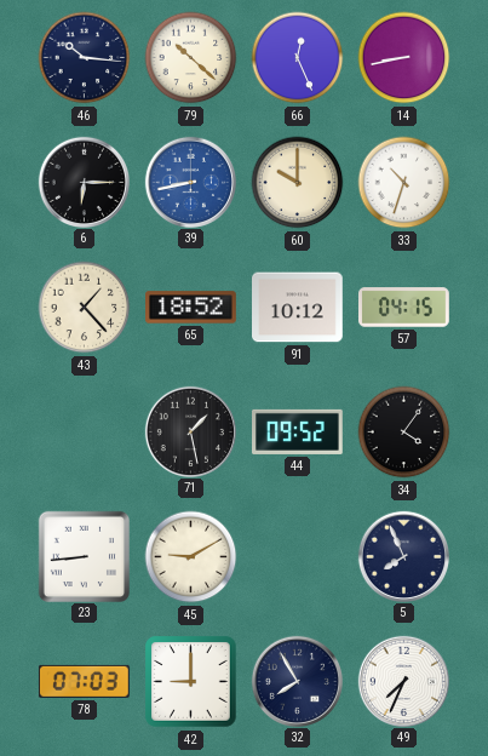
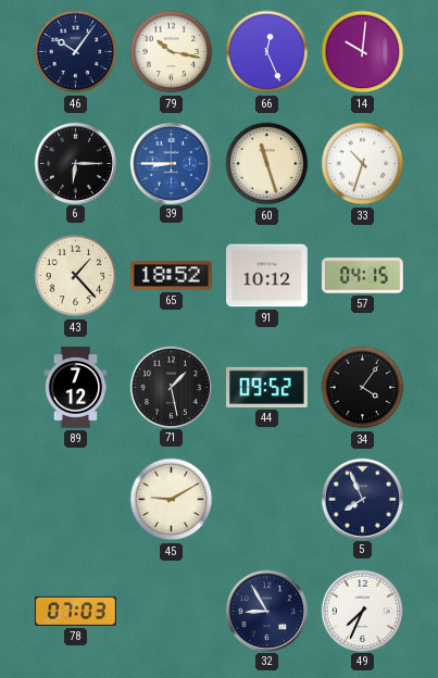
46: 10:16 -> 10:06 (76, 52)
79: 10:22 -> 10:17 (172, 52)
14: 8:43 -> 10:01 (363, 52)
39: 8:43 -> 8:45 (171, 163)
60: 10:00 -> 11:27 (267, 164)
89: none -> 7:12 (76, 388)
23: 8:44 -> none (84, 556)
42: 9:00 -> none (191, 682)
32: 7:55 -> 8:55 (266, 611)
